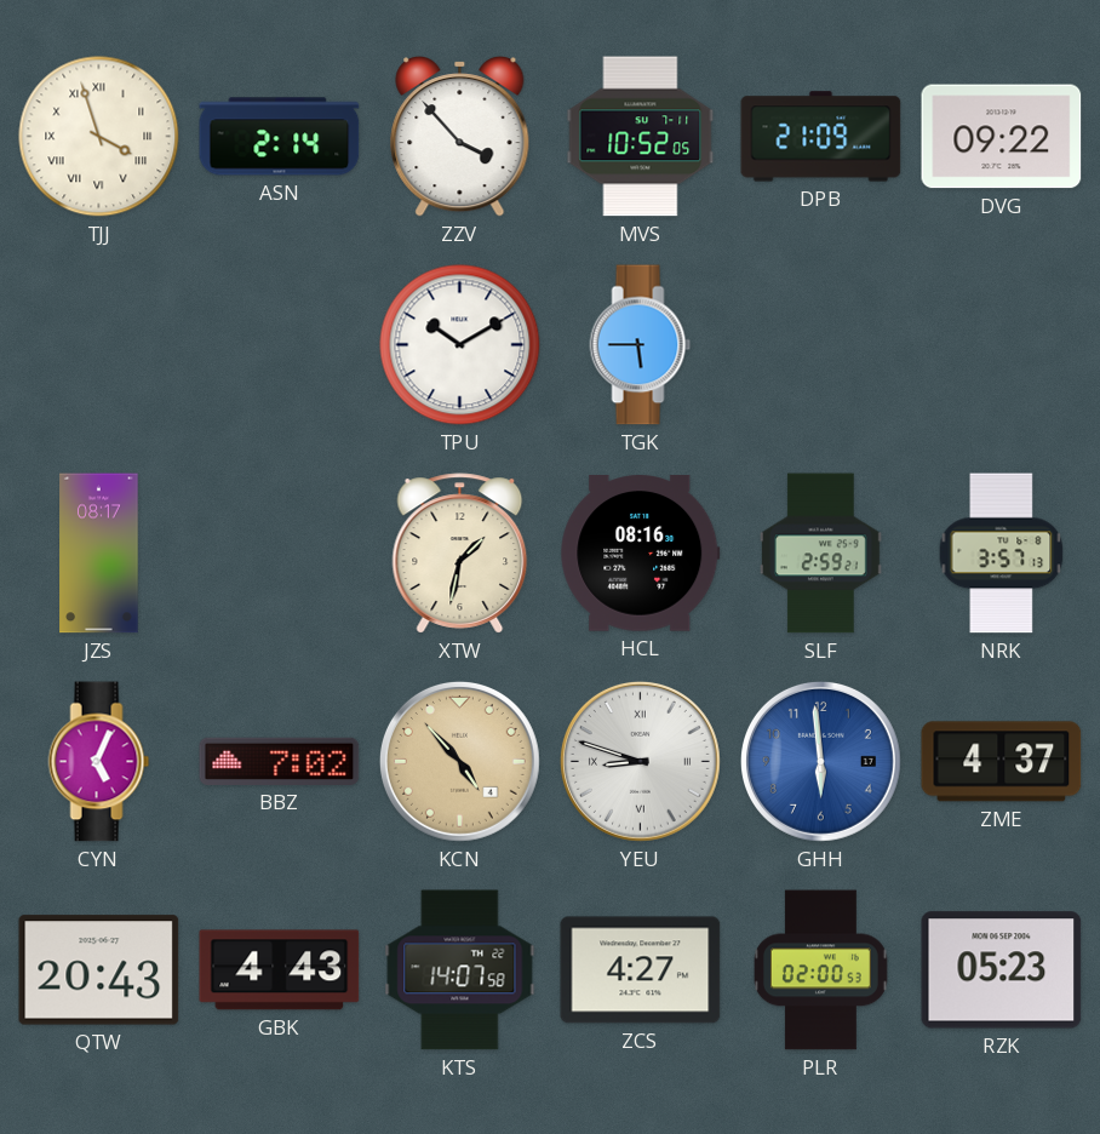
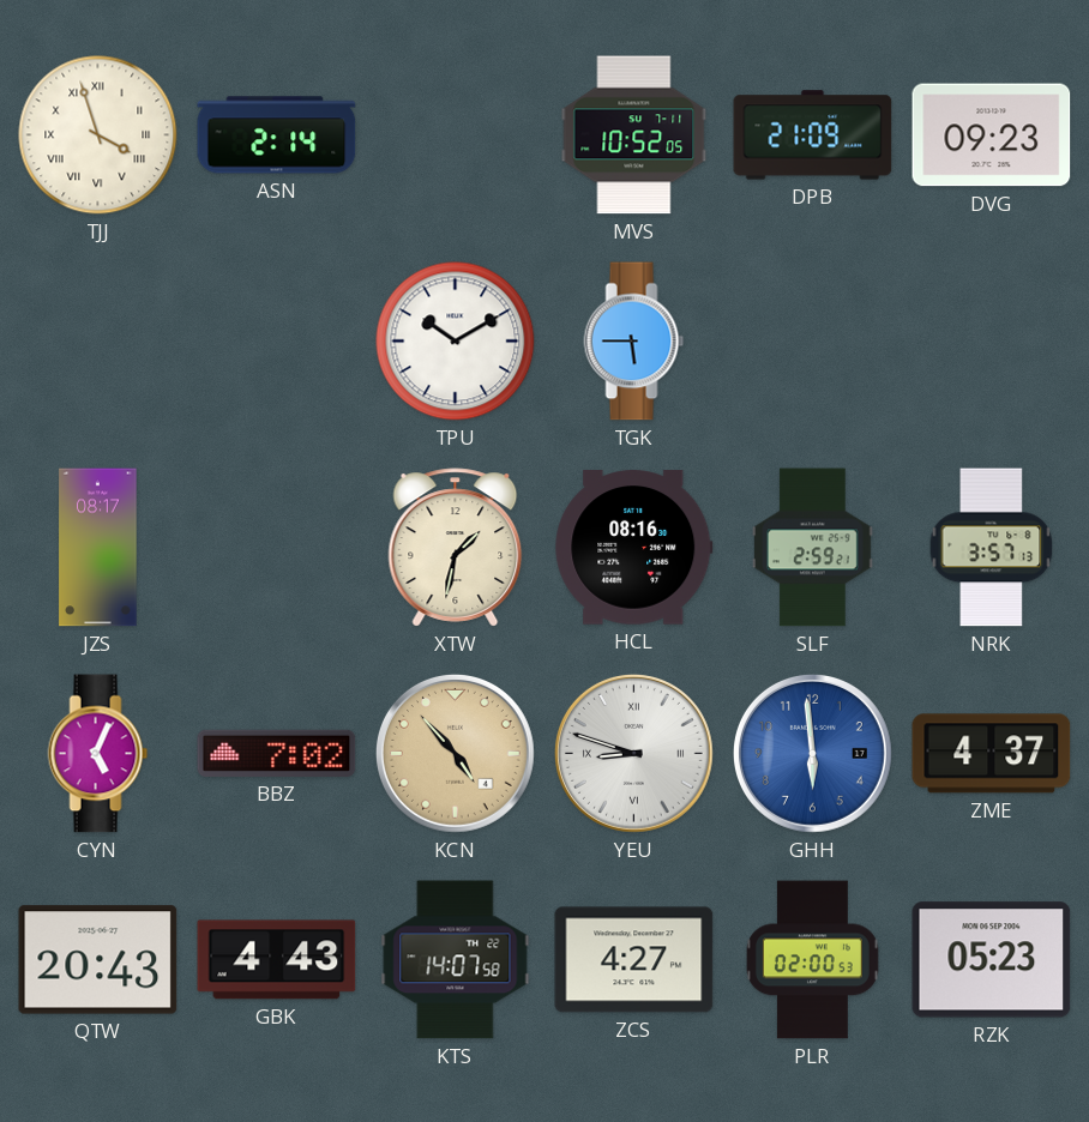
ZZV: 3:53 -> none (460, 136)
DVG: 09:22 -> 09:23 (992, 135)
